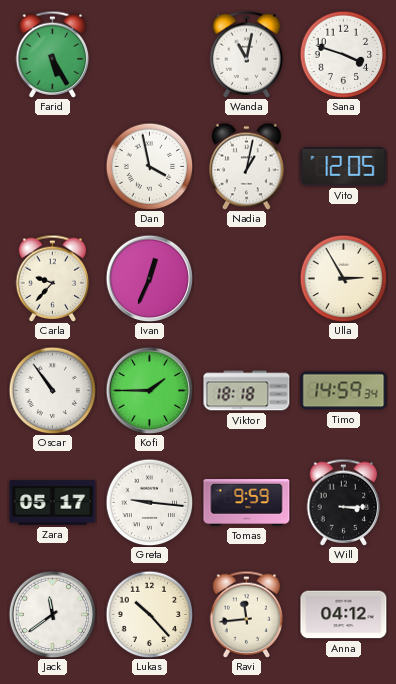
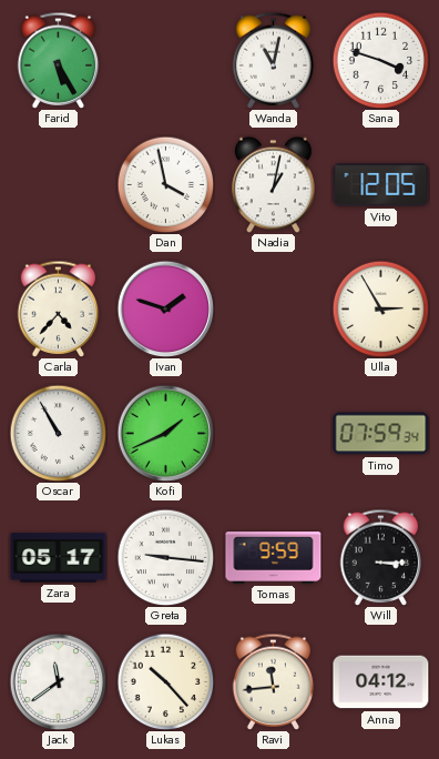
Carla: 9:37 -> 4:37 (59, 308)
Ivan: 12:34 -> 1:48 (165, 308)
Oscar: 10:54 -> 10:55 (58, 433)
Kofi: 1:45 -> 1:41 (165, 433)
Viktor: 18:18 -> none (247, 391)
Timo: 14:59 -> 07:59 (381, 434)
